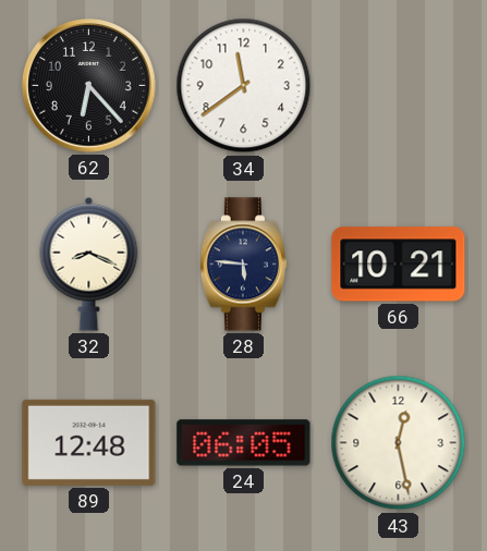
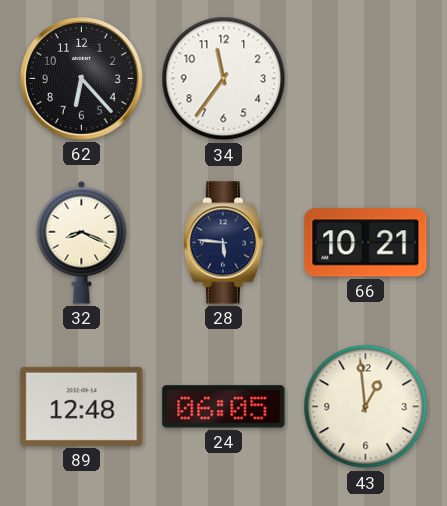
34: 11:39 -> 11:36 (224, 79)
43: 12:28 -> 12:59 (366, 407)
